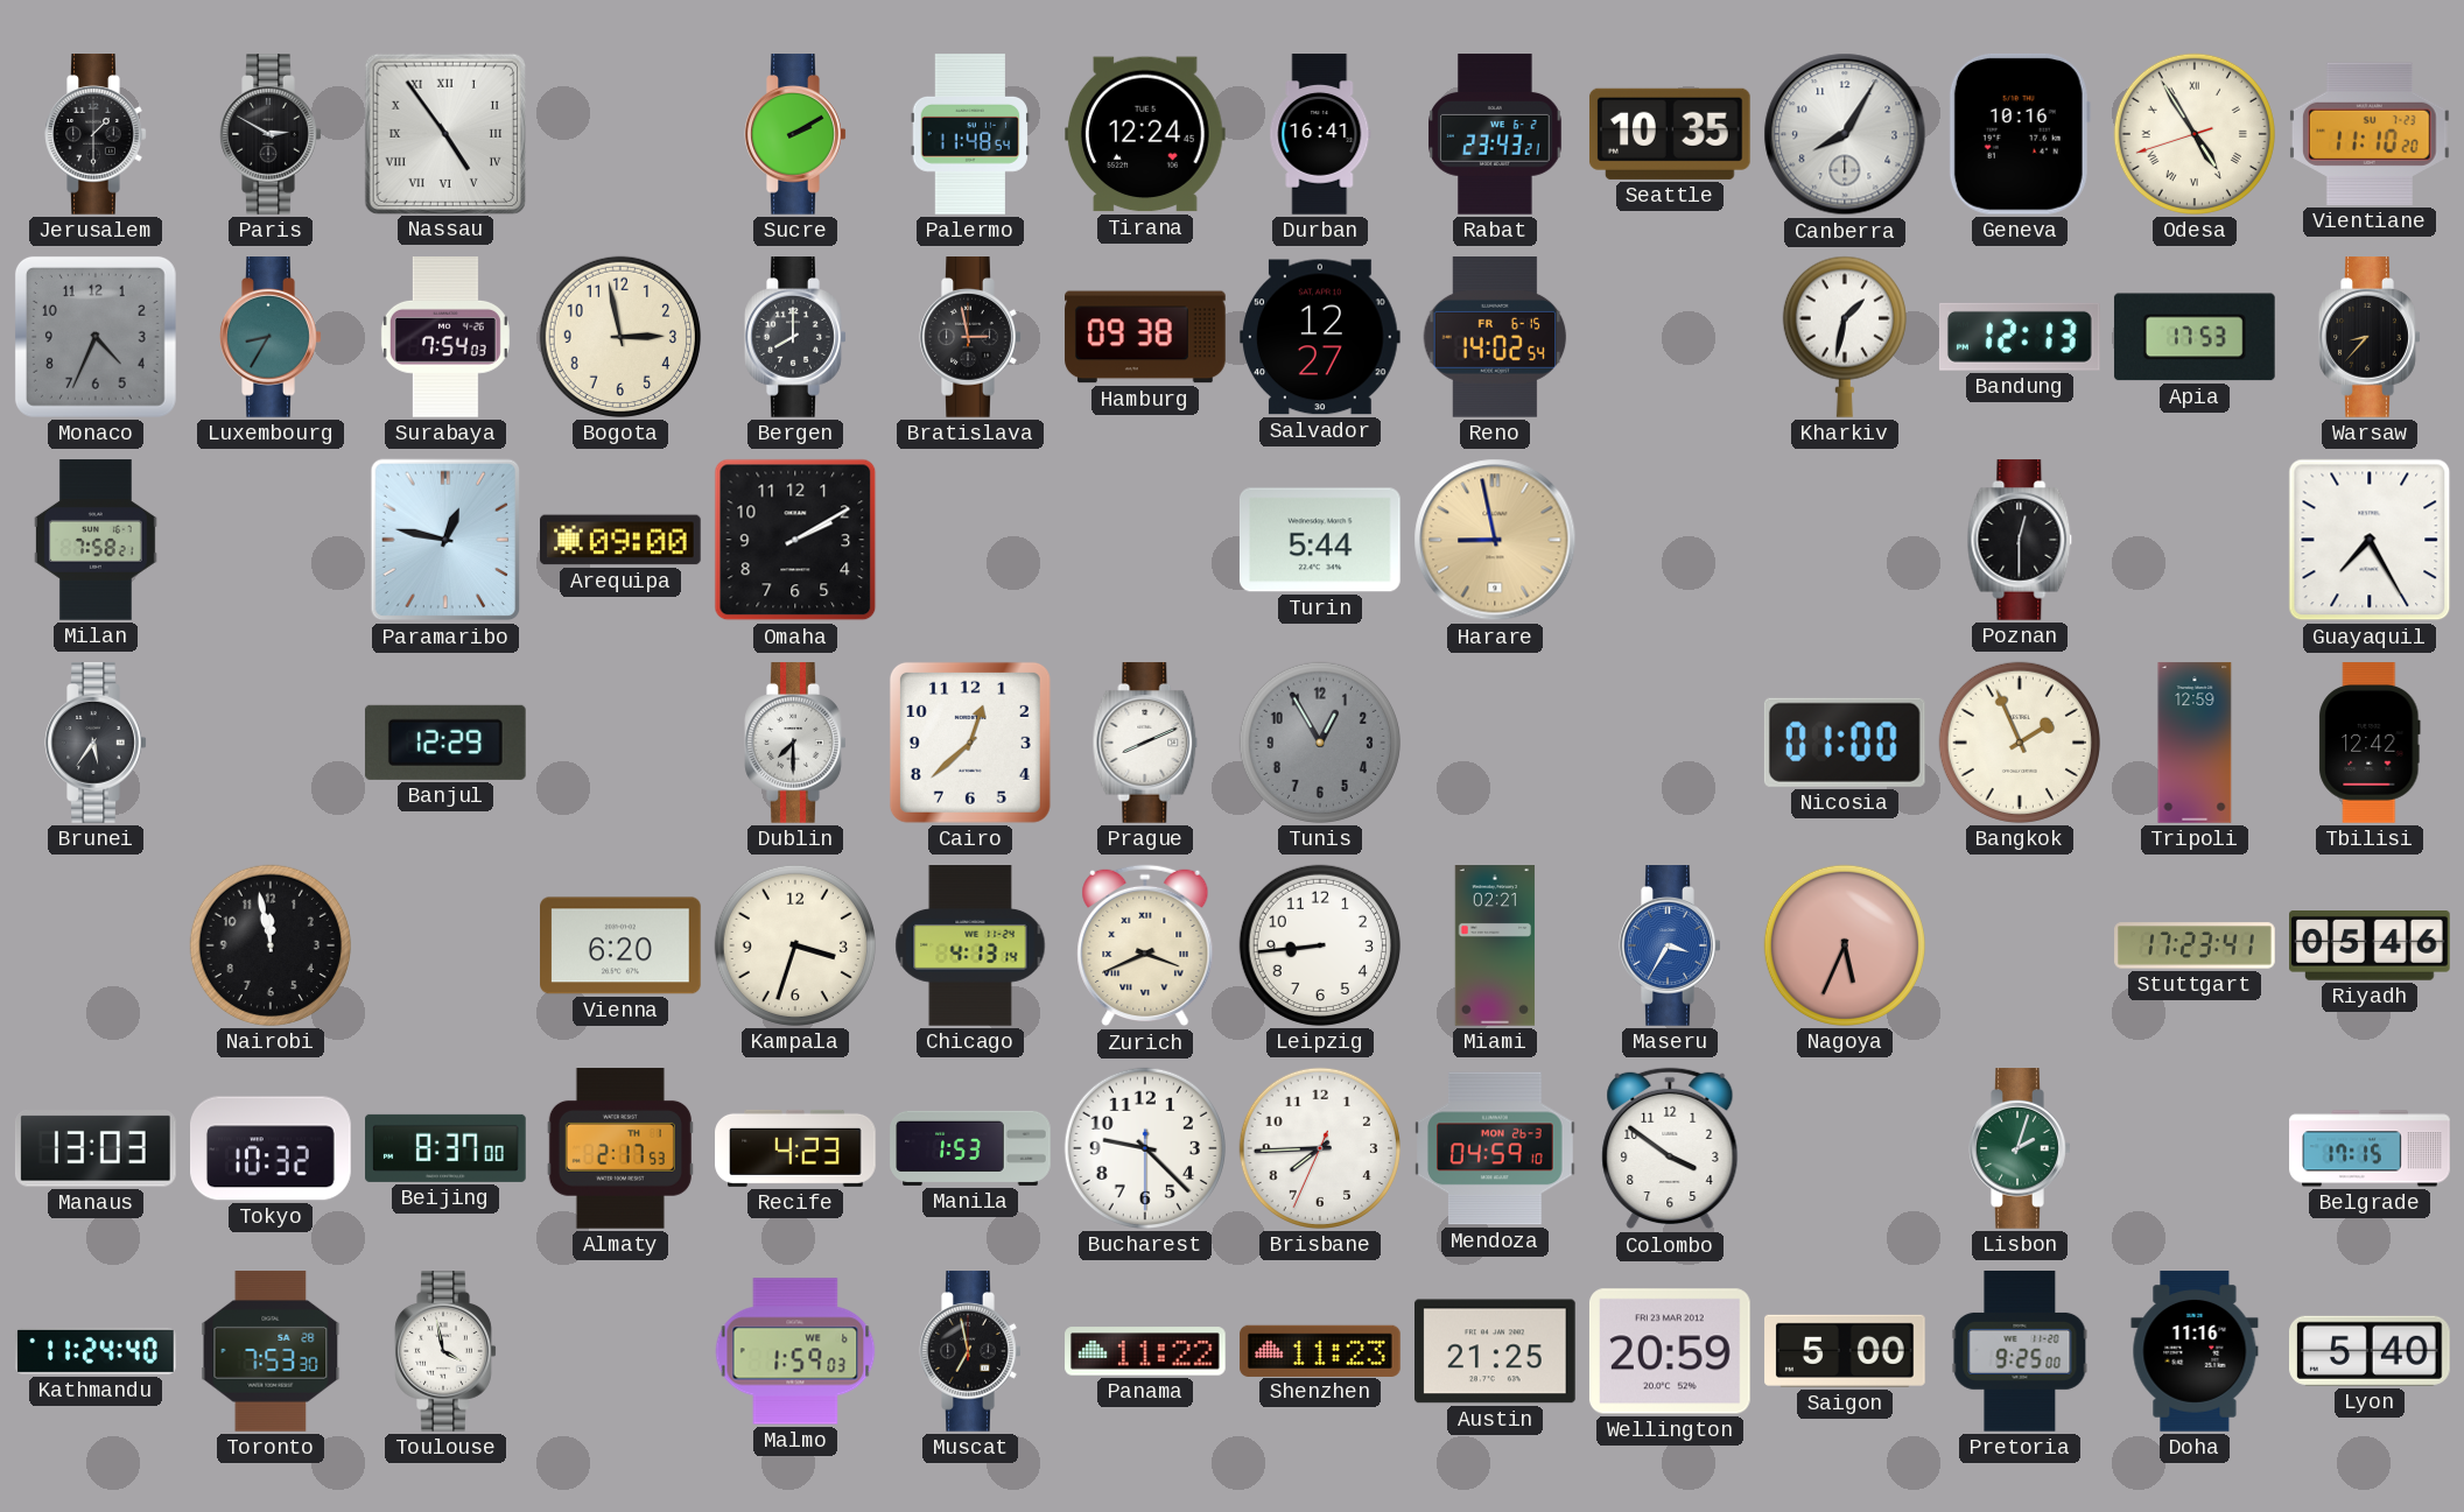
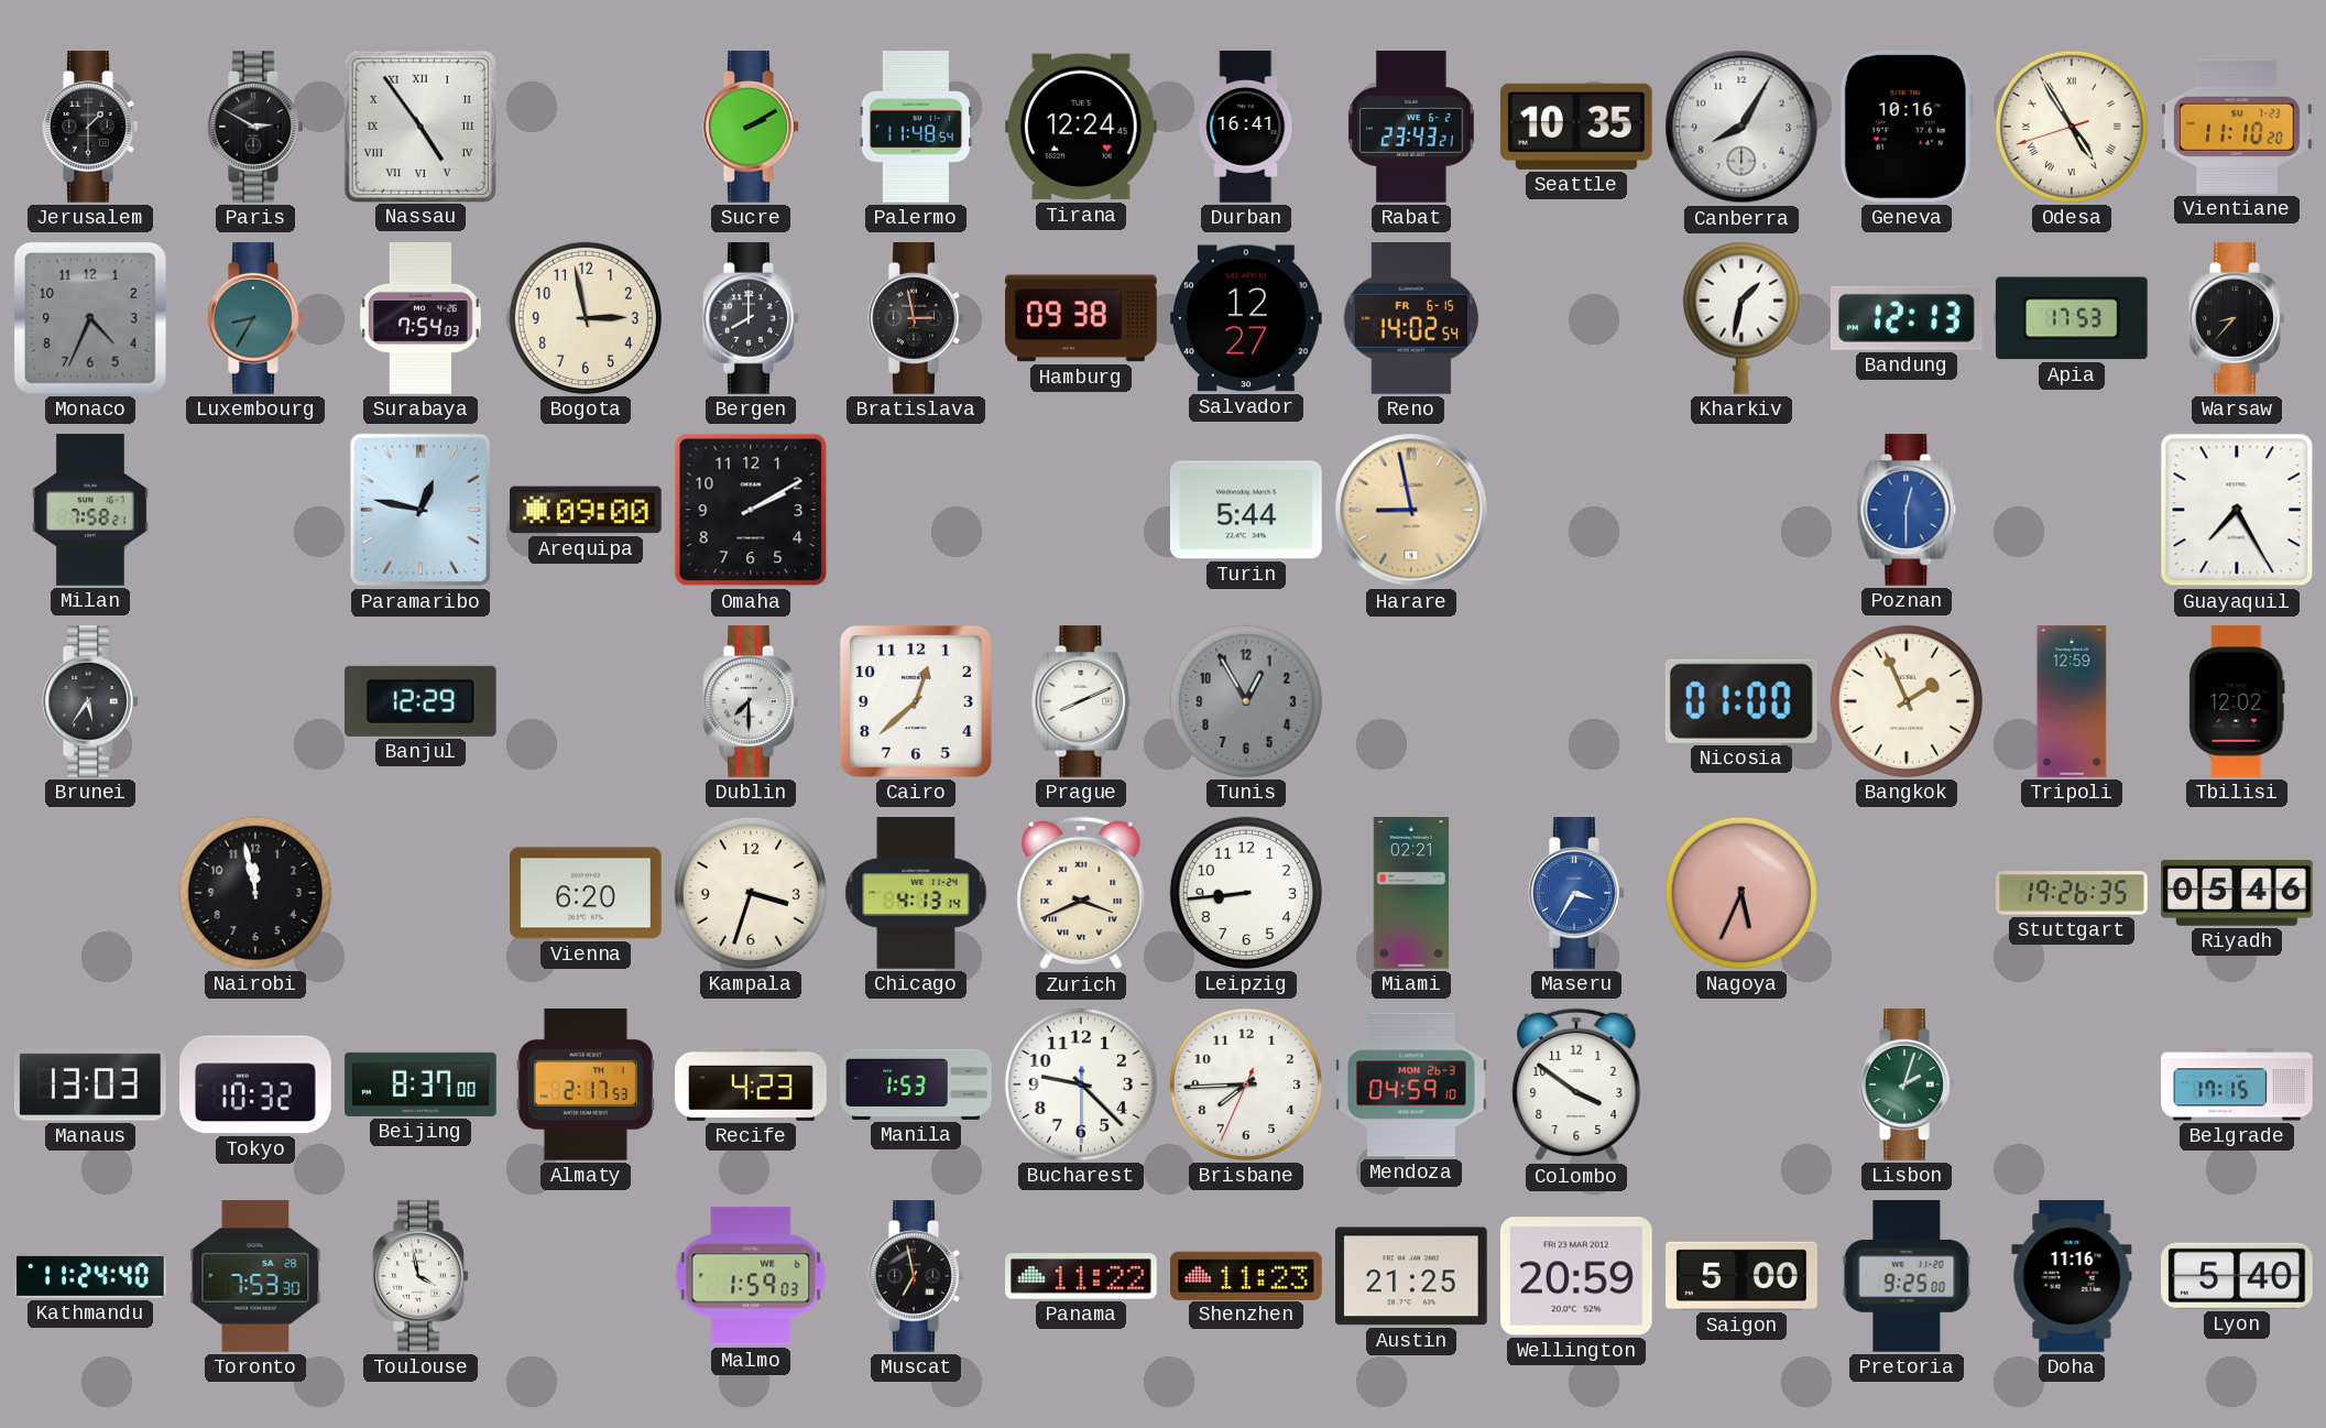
Poznan dial: black -> blue (1907, 510)
Tbilisi: 12:42 -> 12:02 (2237, 701)
Stuttgart: 17:23 -> 19:26 (2072, 893)
